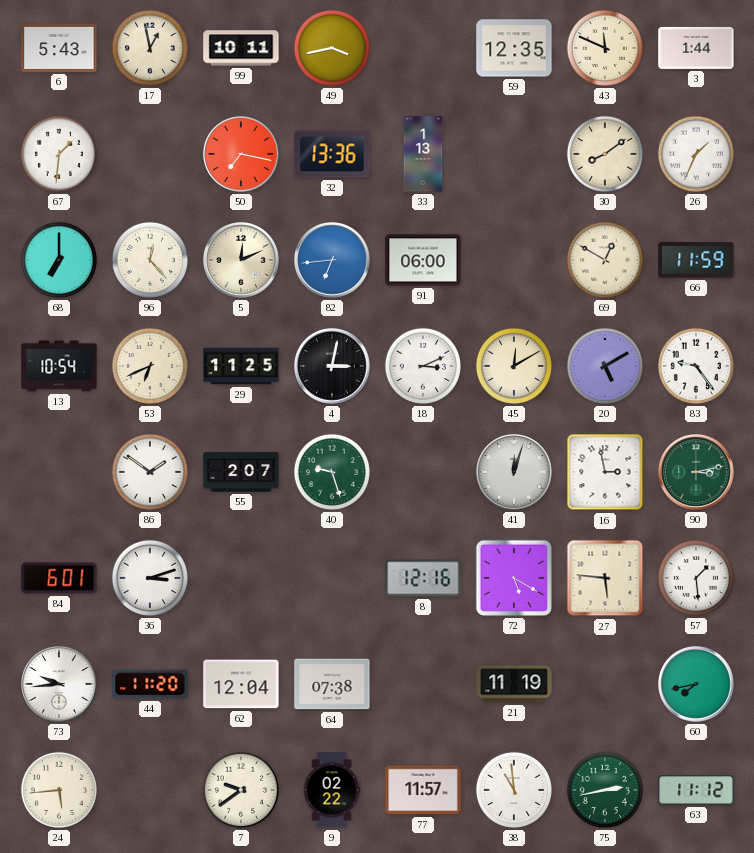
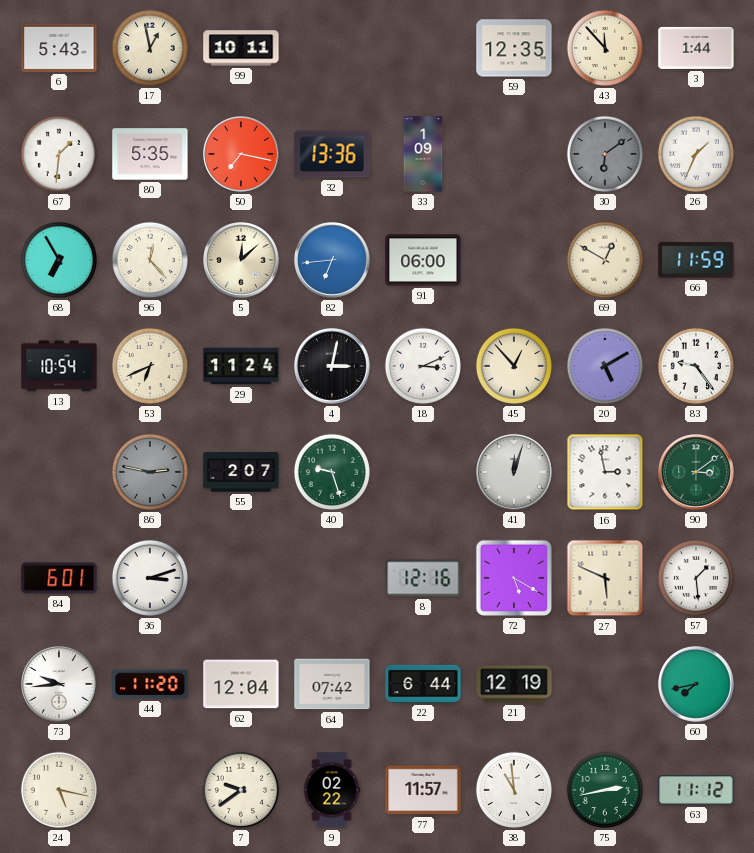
49: 3:43 -> none (332, 48)
43: 11:49 -> 11:53 (605, 48)
80: none -> 5:35 (150, 154)
33: 1:13 -> 1:09 (423, 154)
30: 8:09 -> 6:09 (605, 154)
30 dial: cream -> grey (605, 154)
68: 7:00 -> 6:55 (59, 260)
5: 12:11 -> 12:08 (242, 260)
29: 11:25 -> 11:24 (241, 366)
45: 12:10 -> 12:53 (514, 366)
86: 1:51 -> 2:47 (150, 472)
86 dial: white -> grey (150, 472)
90: 3:13 -> 3:09 (697, 472)
27: 5:46 -> 5:49 (605, 578)
64: 07:38 -> 07:42 (332, 684)
22: none -> 6:44 (423, 684)
21: 11:19 -> 12:19 (514, 684)
24: 5:44 -> 5:17 (59, 790)
